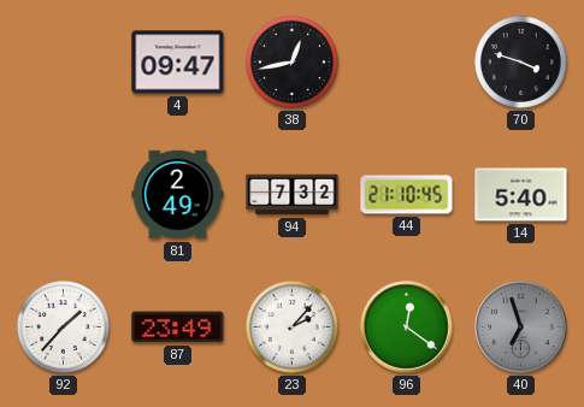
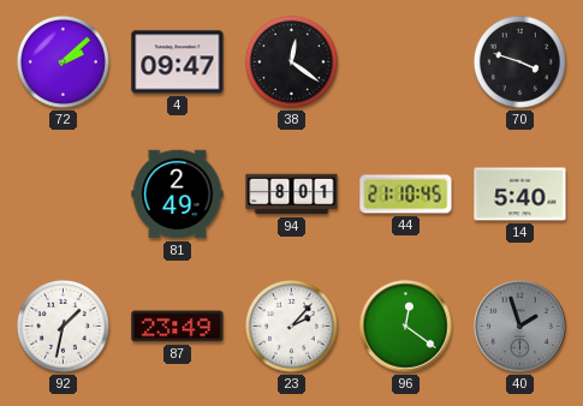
72: none -> 2:08 (63, 61)
38: 12:43 -> 12:21 (291, 61)
94: 7:32 -> 8:01 (292, 195)
92: 1:37 -> 1:32 (63, 326)
40: 6:57 -> 1:57 (520, 327)
